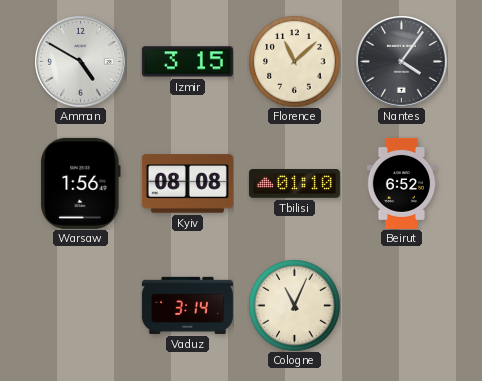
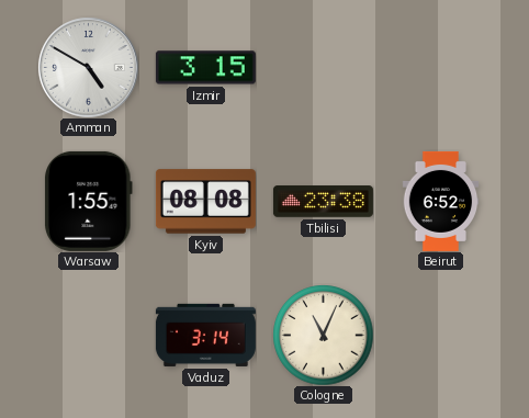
Florence: 11:08 -> none (294, 61)
Nantes: 4:06 -> none (401, 61)
Warsaw: 1:56 -> 1:55 (89, 201)
Tbilisi: 01:10 -> 23:38 (323, 202)
